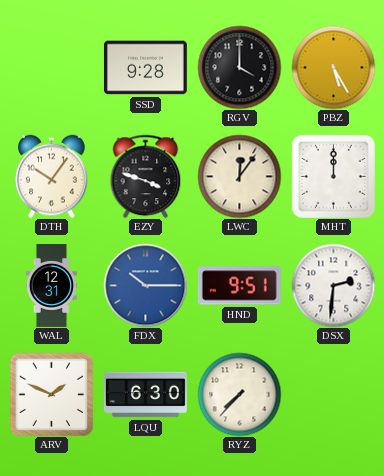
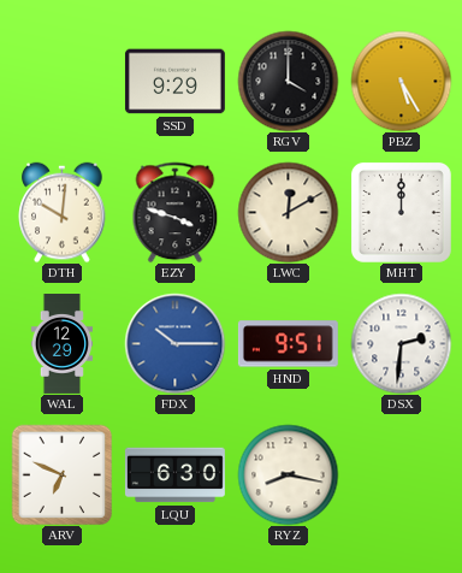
SSD: 9:28 -> 9:29 (174, 82)
DTH: 10:06 -> 10:01 (63, 212)
LWC: 12:06 -> 12:10 (288, 212)
WAL: 12:31 -> 12:29 (61, 344)
ARV: 1:49 -> 6:49 (61, 474)
RYZ: 7:37 -> 8:17 (288, 474)
